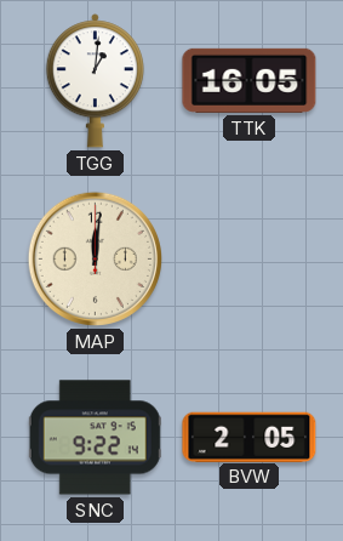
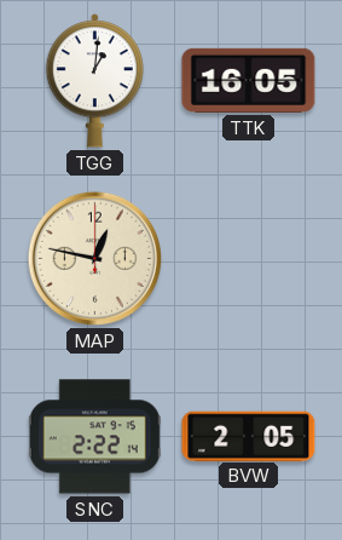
MAP: 12:01 -> 12:47 (94, 258)
SNC: 9:22 -> 2:22 (94, 437)
